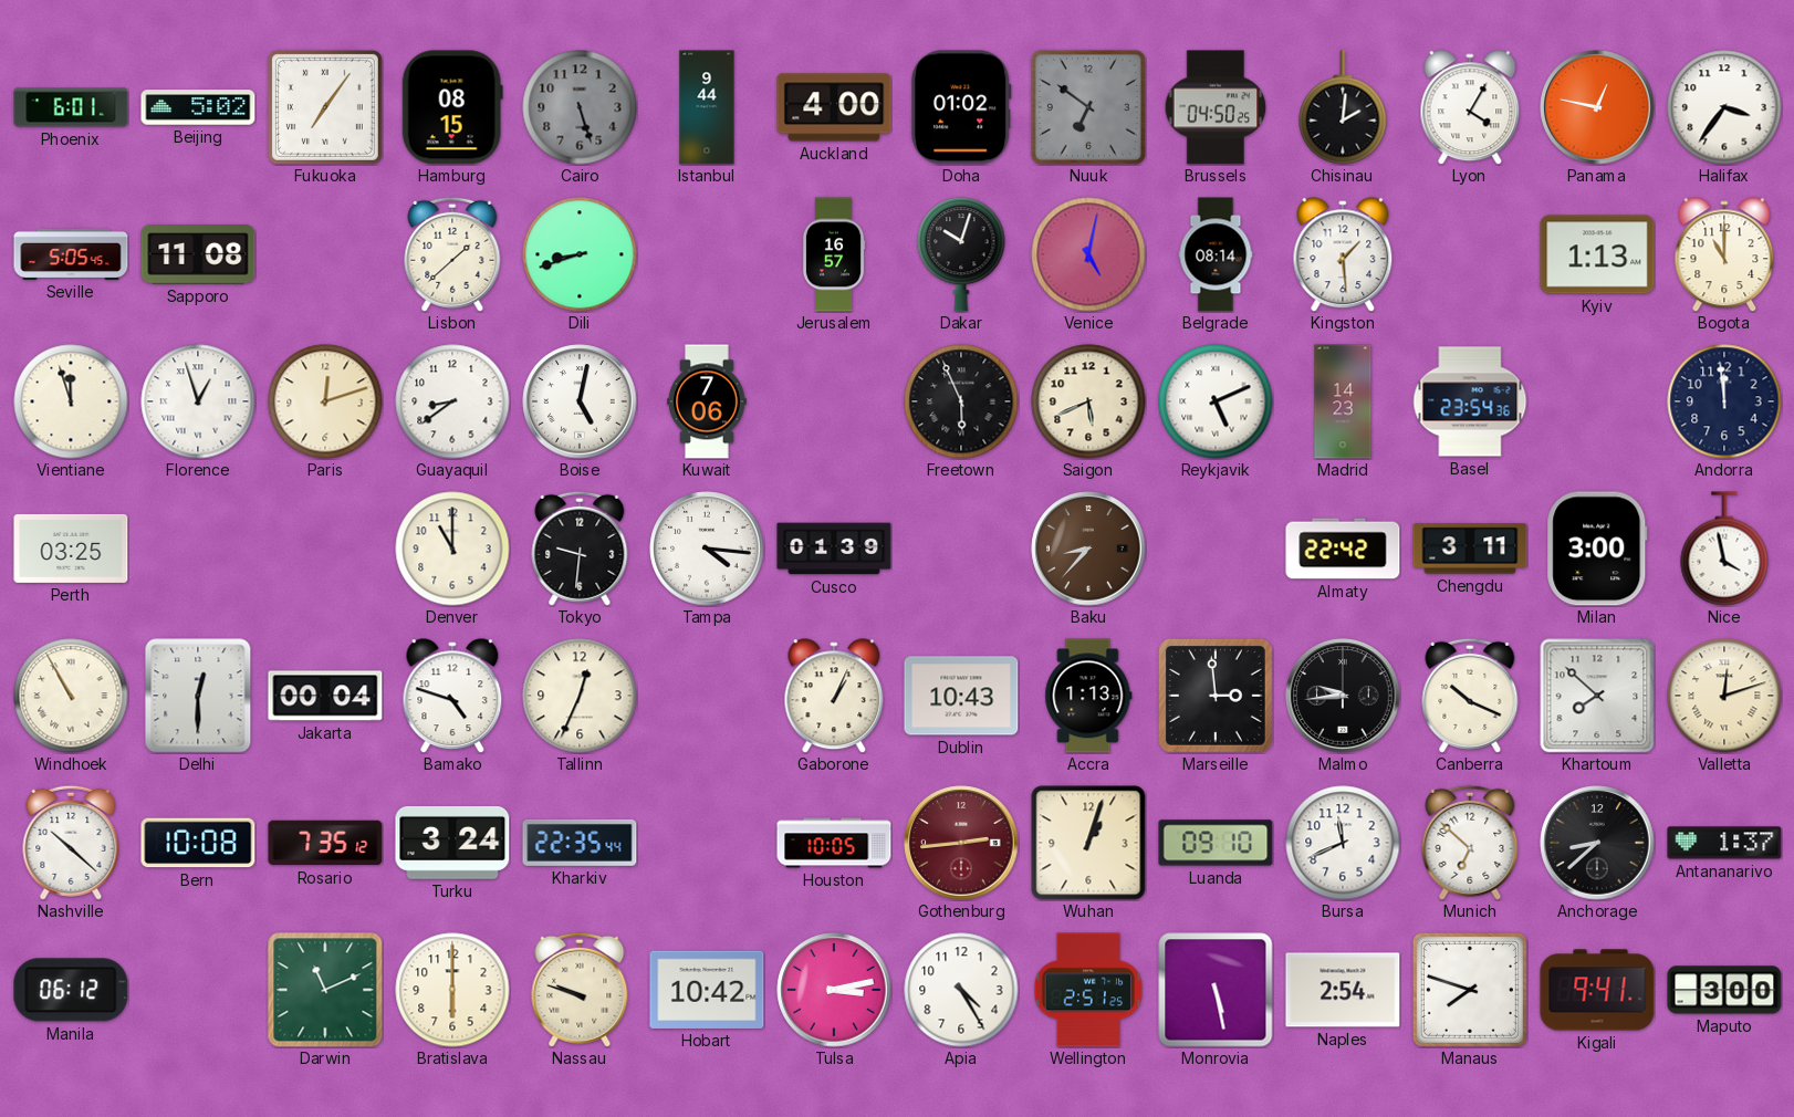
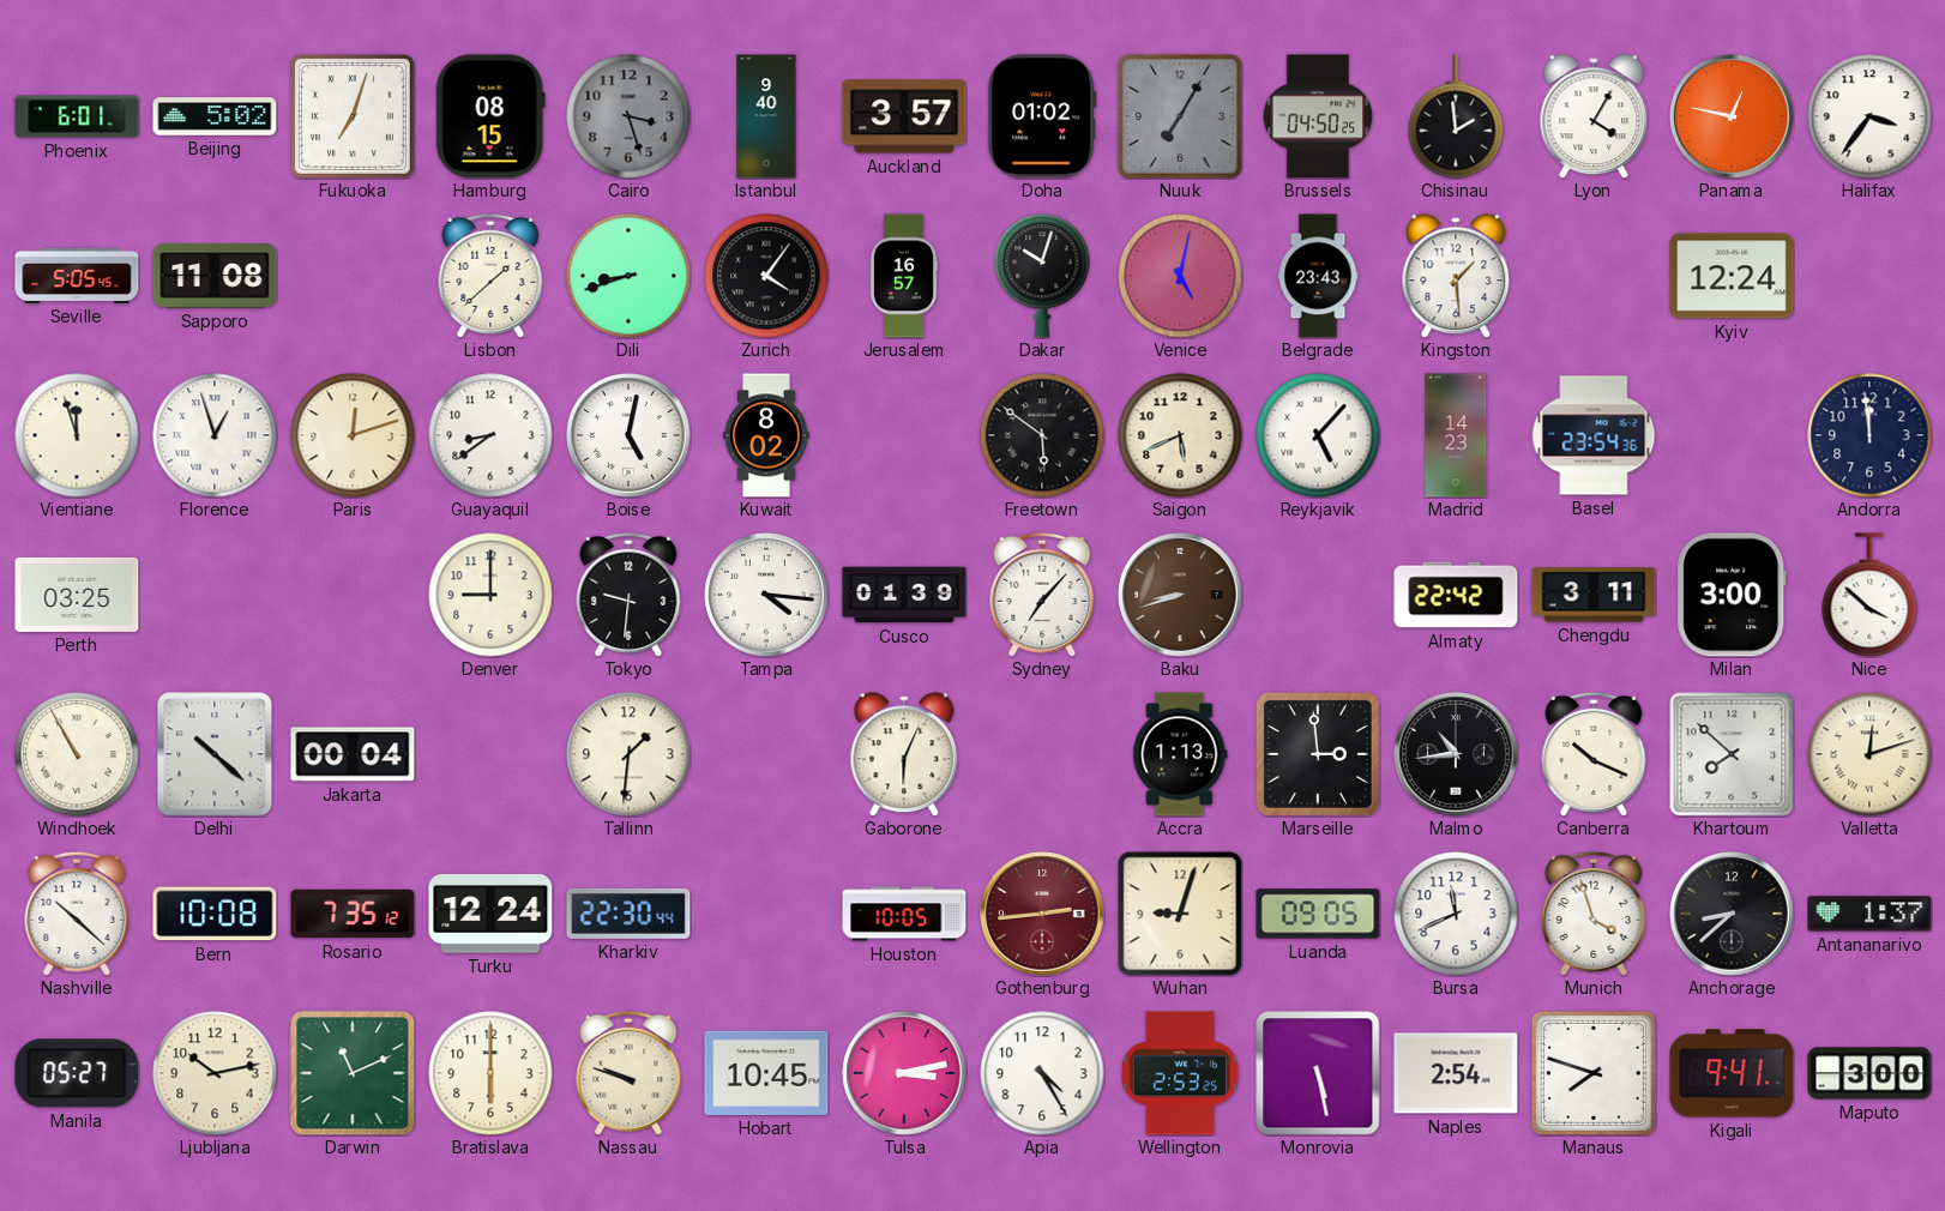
Fukuoka: 7:06 -> 7:03 (353, 116)
Cairo: 5:27 -> 3:27 (628, 116)
Istanbul: 9:44 -> 9:40 (766, 116)
Auckland: 4:00 -> 3:57 (904, 116)
Nuuk: 6:51 -> 7:05 (1180, 116)
Chisinau: 2:01 -> 1:59 (1456, 116)
Zurich: none -> 4:06 (766, 276)
Belgrade: 08:14 -> 23:43 (1318, 276)
Kyiv: 1:13 -> 12:24 (1732, 276)
Bogota: 11:00 -> none (1724, 254)
Kuwait: 7:06 -> 8:02 (766, 435)
Freetown: 5:56 -> 5:51 (1042, 435)
Reykjavik: 5:11 -> 5:07 (1318, 435)
Denver: 11:00 -> 9:00 (490, 595)
Sydney: none -> 7:07 (1042, 595)
Baku: 8:37 -> 8:42 (1180, 595)
Nice: 3:58 -> 3:52 (1869, 595)
Delhi: 12:30 -> 10:22 (215, 754)
Bamako: 4:48 -> none (452, 696)
Tallinn: 12:34 -> 1:31 (628, 754)
Gaborone: 1:04 -> 6:04 (904, 754)
Dublin: 10:43 -> none (961, 696)
Malmo: 9:44 -> 10:44 (1456, 754)
Turku: 3:24 -> 12:24 (490, 914)
Kharkiv: 22:35 -> 22:30 (628, 914)
Wuhan: 1:03 -> 9:03 (1180, 914)
Luanda: 09:10 -> 09:05 (1318, 914)
Munich: 6:52 -> 3:57 (1594, 914)
Manila: 06:12 -> 05:27 (77, 1073)
Ljubljana: none -> 10:13 (215, 1073)
Hobart: 10:42 -> 10:45 (766, 1073)
Wellington: 2:51 -> 2:53 (1180, 1073)
